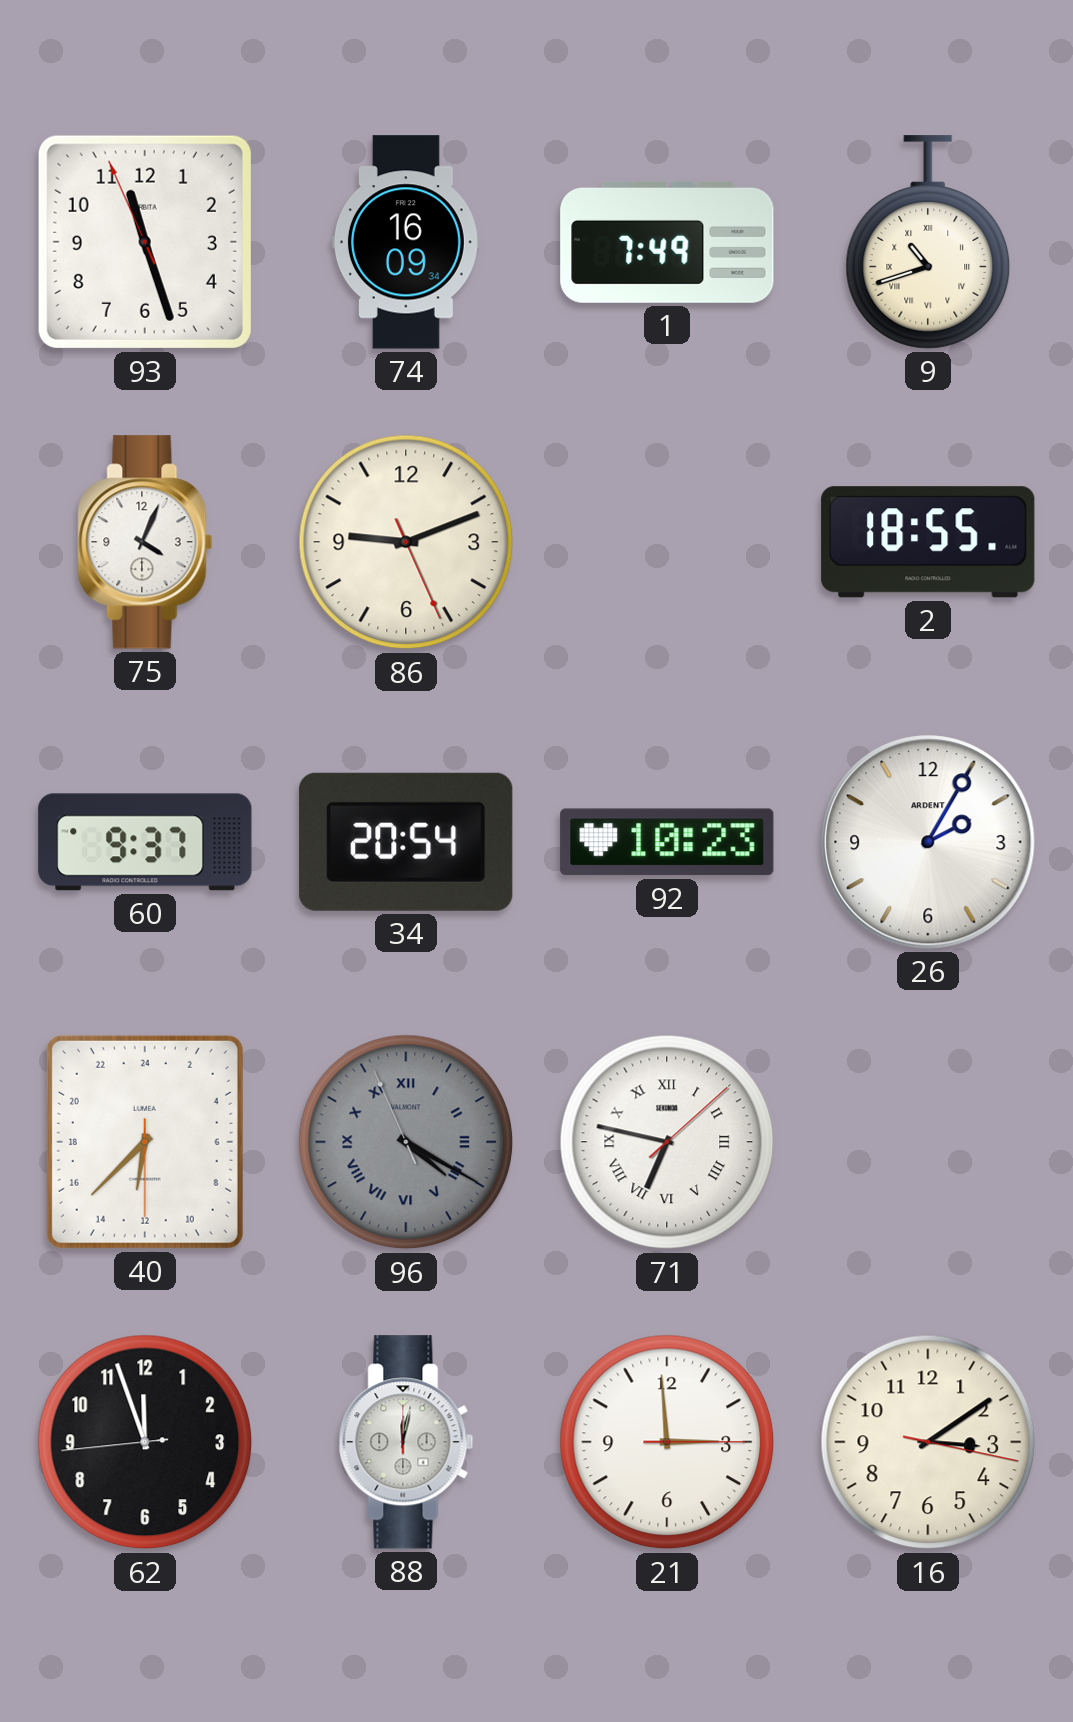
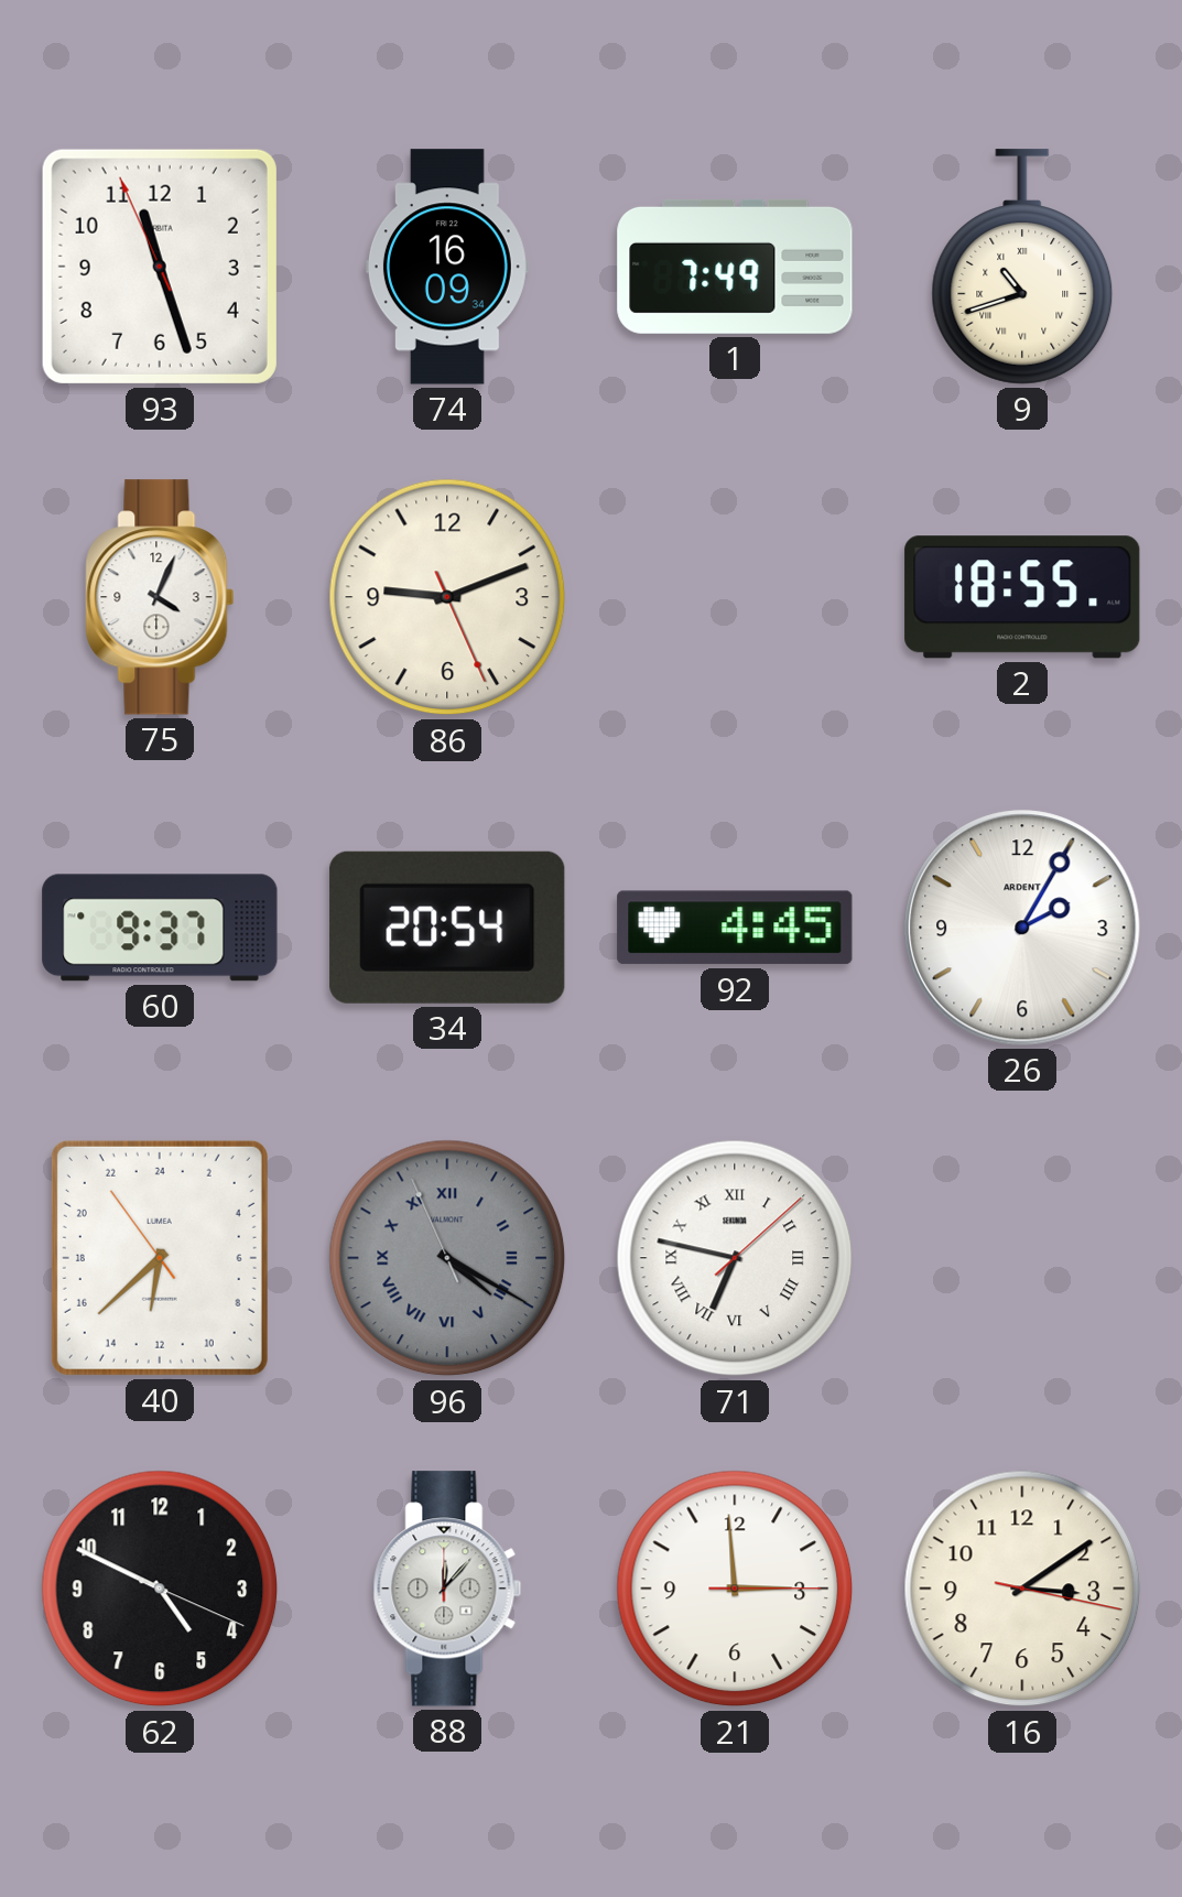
92: 10:23 -> 4:45 (735, 928)
40: 12:37:30 -> 12:37:54 (160, 1258)
62: 11:56 -> 4:49 (160, 1589)
88: 12:02 -> 12:07 (447, 1589)
